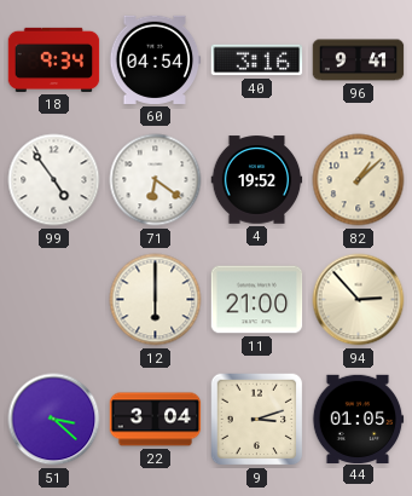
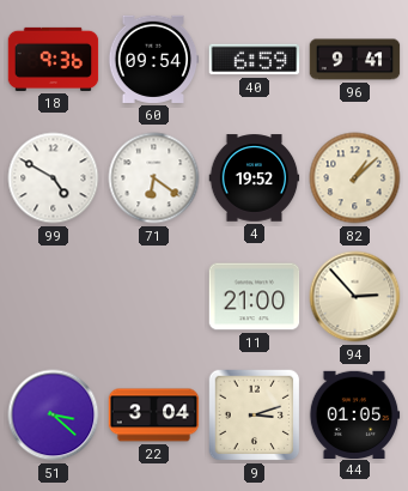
18: 9:34 -> 9:36 (54, 59)
60: 04:54 -> 09:54 (153, 59)
40: 3:16 -> 6:59 (255, 60)
99: 4:54 -> 4:50 (54, 178)
12: 6:00 -> none (156, 300)
